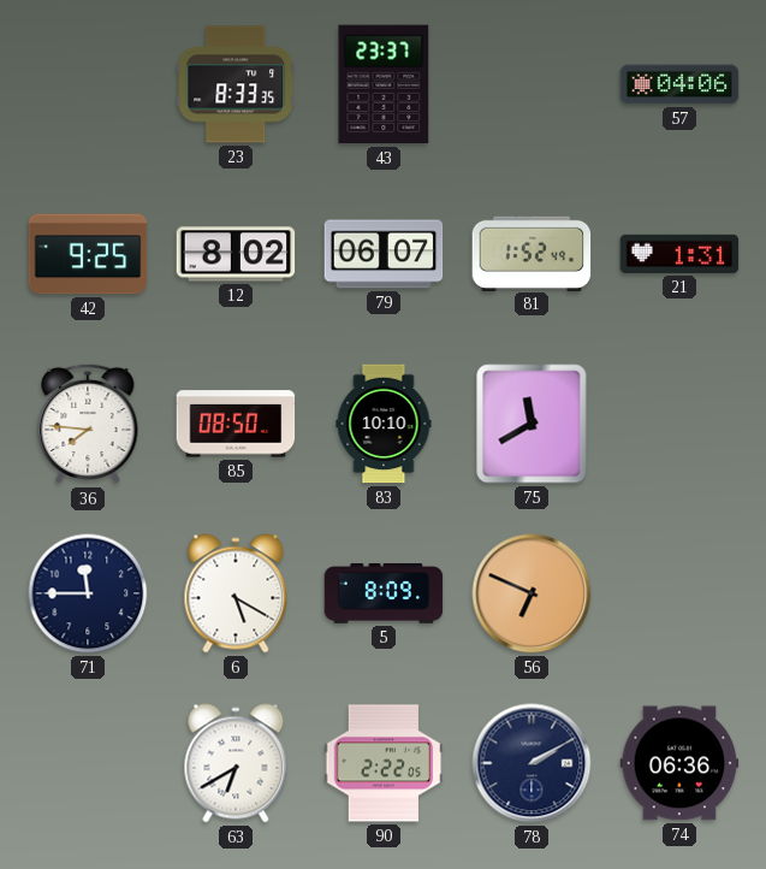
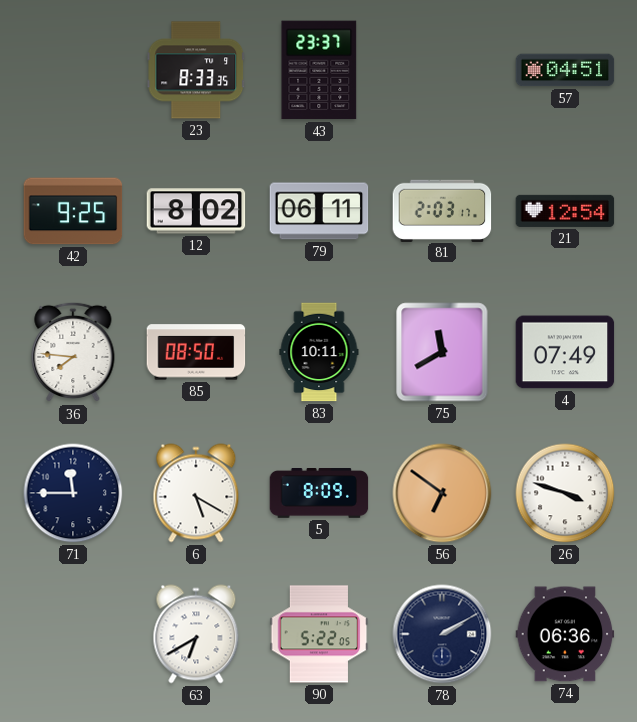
57: 04:06 -> 04:51 (565, 70)
79: 06:07 -> 06:11 (319, 211)
81: 1:52 -> 2:03 (442, 210)
21: 1:31 -> 12:54 (565, 211)
83: 10:10 -> 10:11 (319, 352)
4: none -> 07:49 (565, 352)
56: 6:49 -> 6:51 (442, 493)
26: none -> 3:48 (565, 493)
90: 2:22 -> 5:22 (319, 634)
